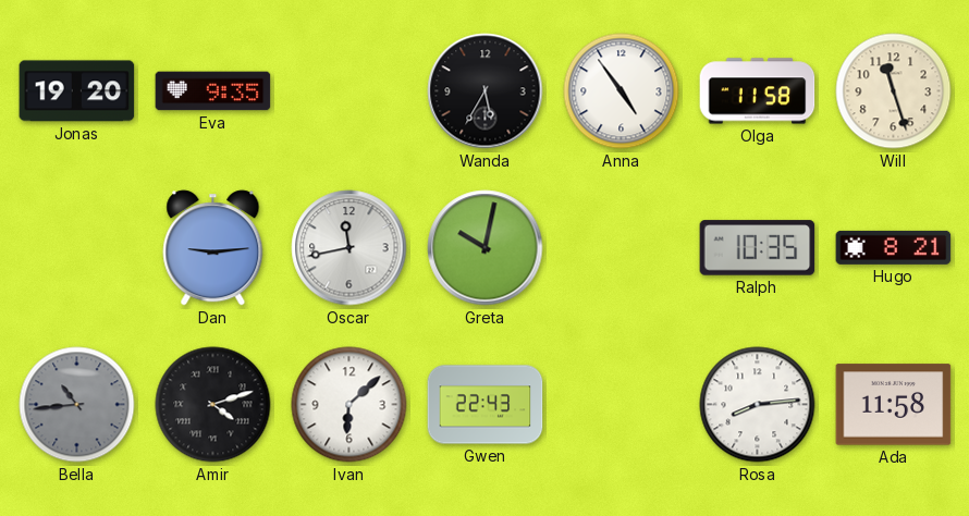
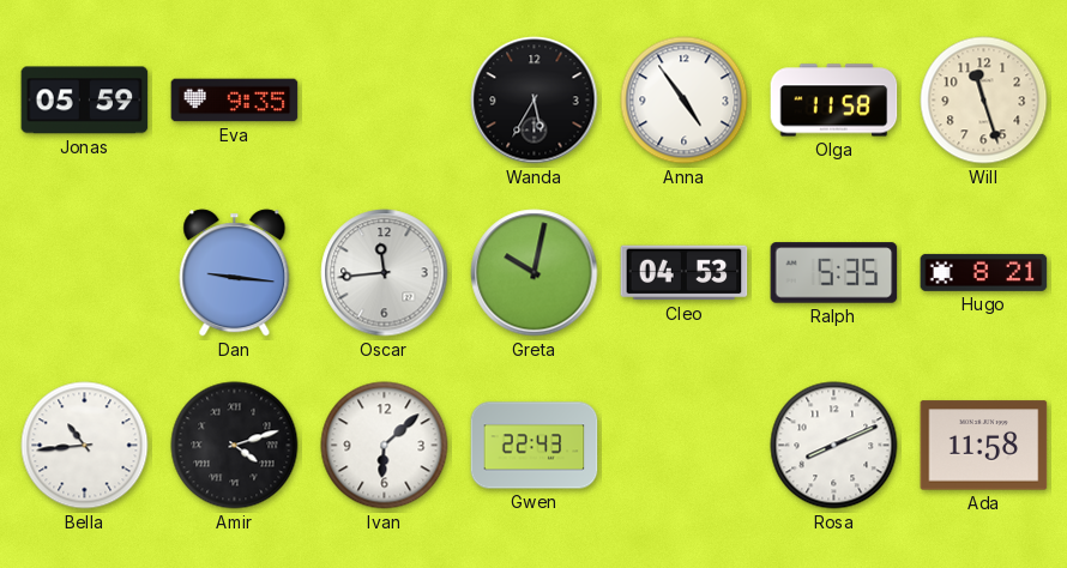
Jonas: 19:20 -> 05:59 (85, 101)
Dan: 9:14 -> 9:16 (235, 273)
Oscar: 11:43 -> 11:44 (385, 273)
Cleo: none -> 04:53 (685, 273)
Ralph: 10:35 -> 5:35 (834, 273)
Bella dial: grey -> white (85, 446)
Rosa: 8:14 -> 8:11 (834, 446)
